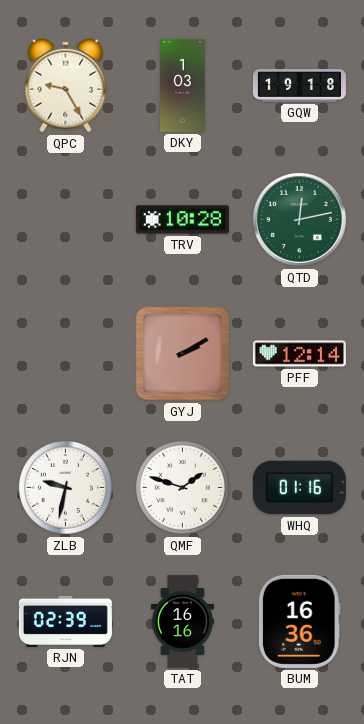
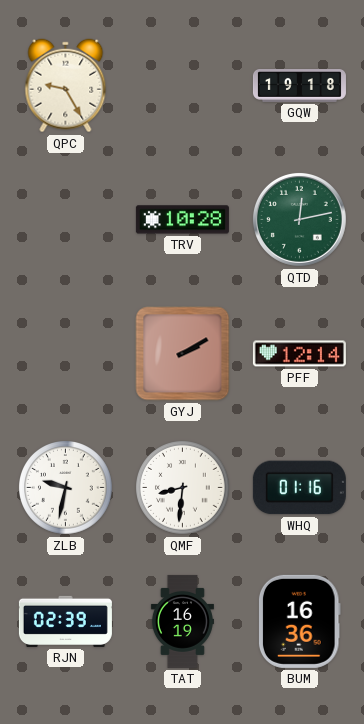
DKY: 1:03 -> none (183, 85)
QMF: 1:48 -> 8:31 (183, 488)
TAT: 16:16 -> 16:19 (182, 621)
